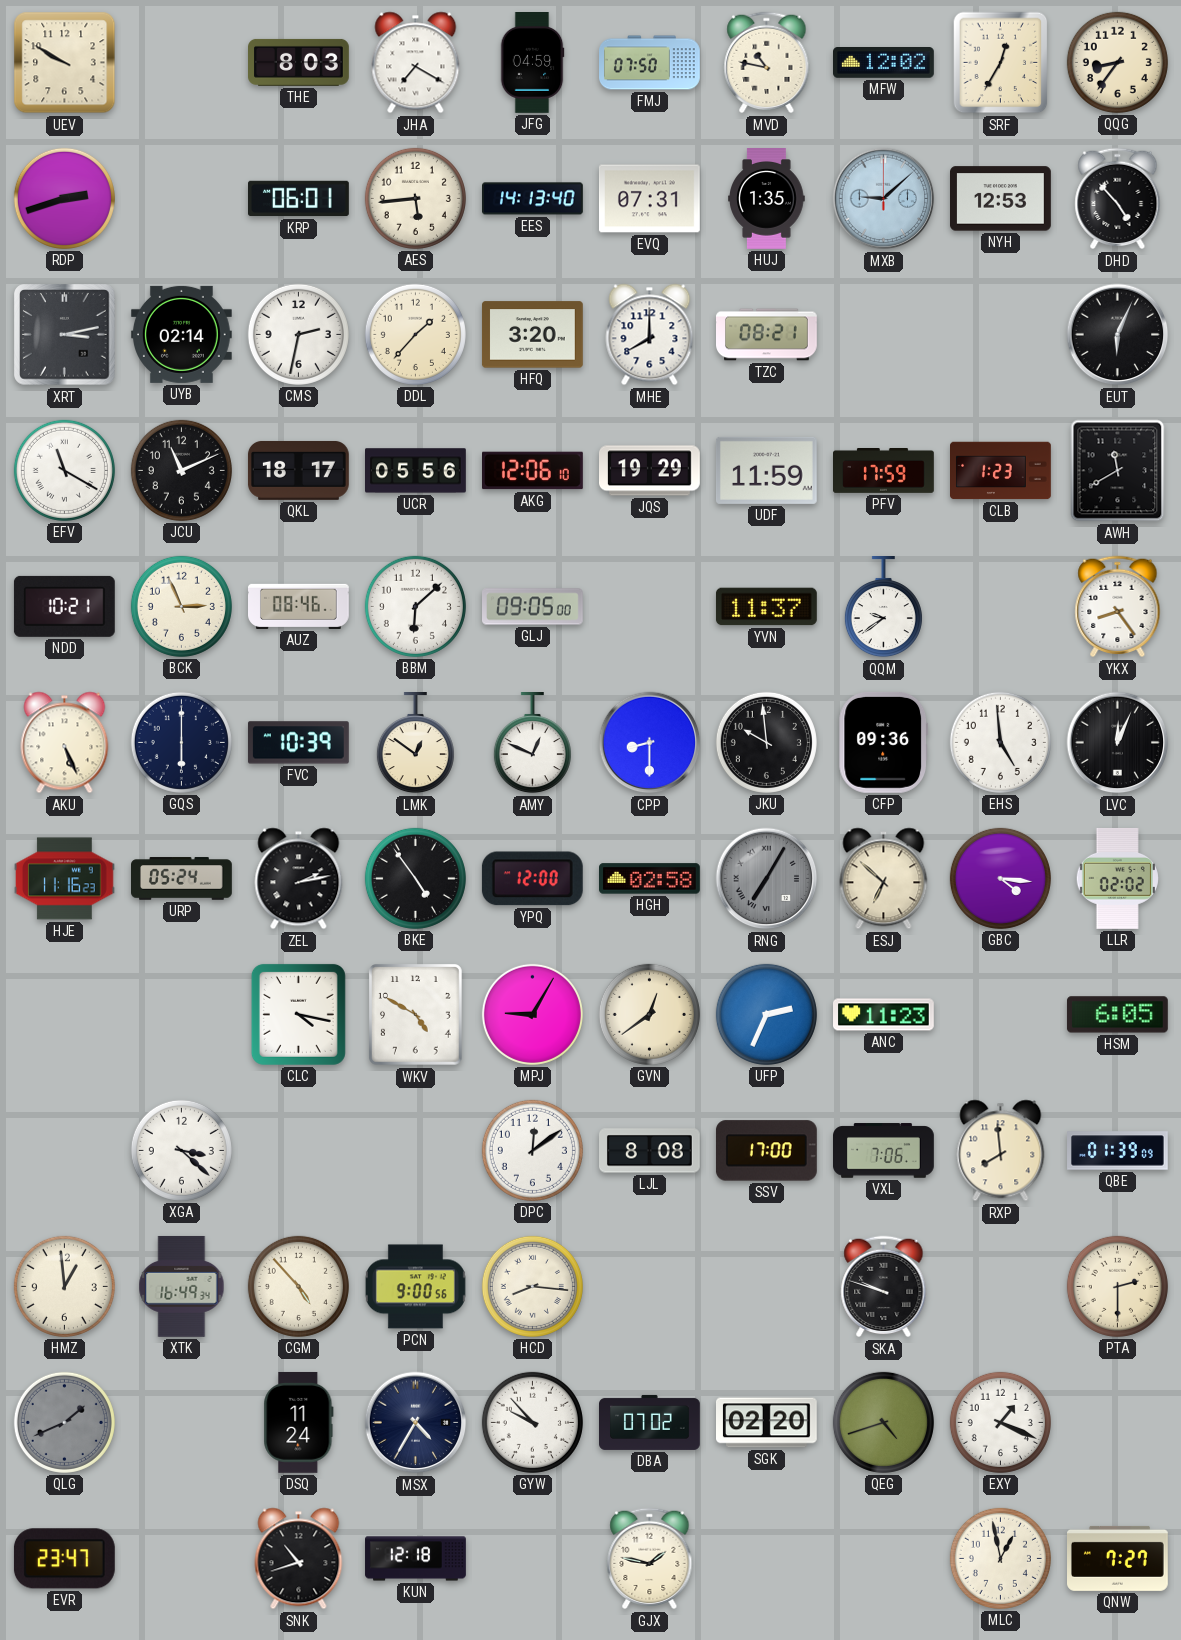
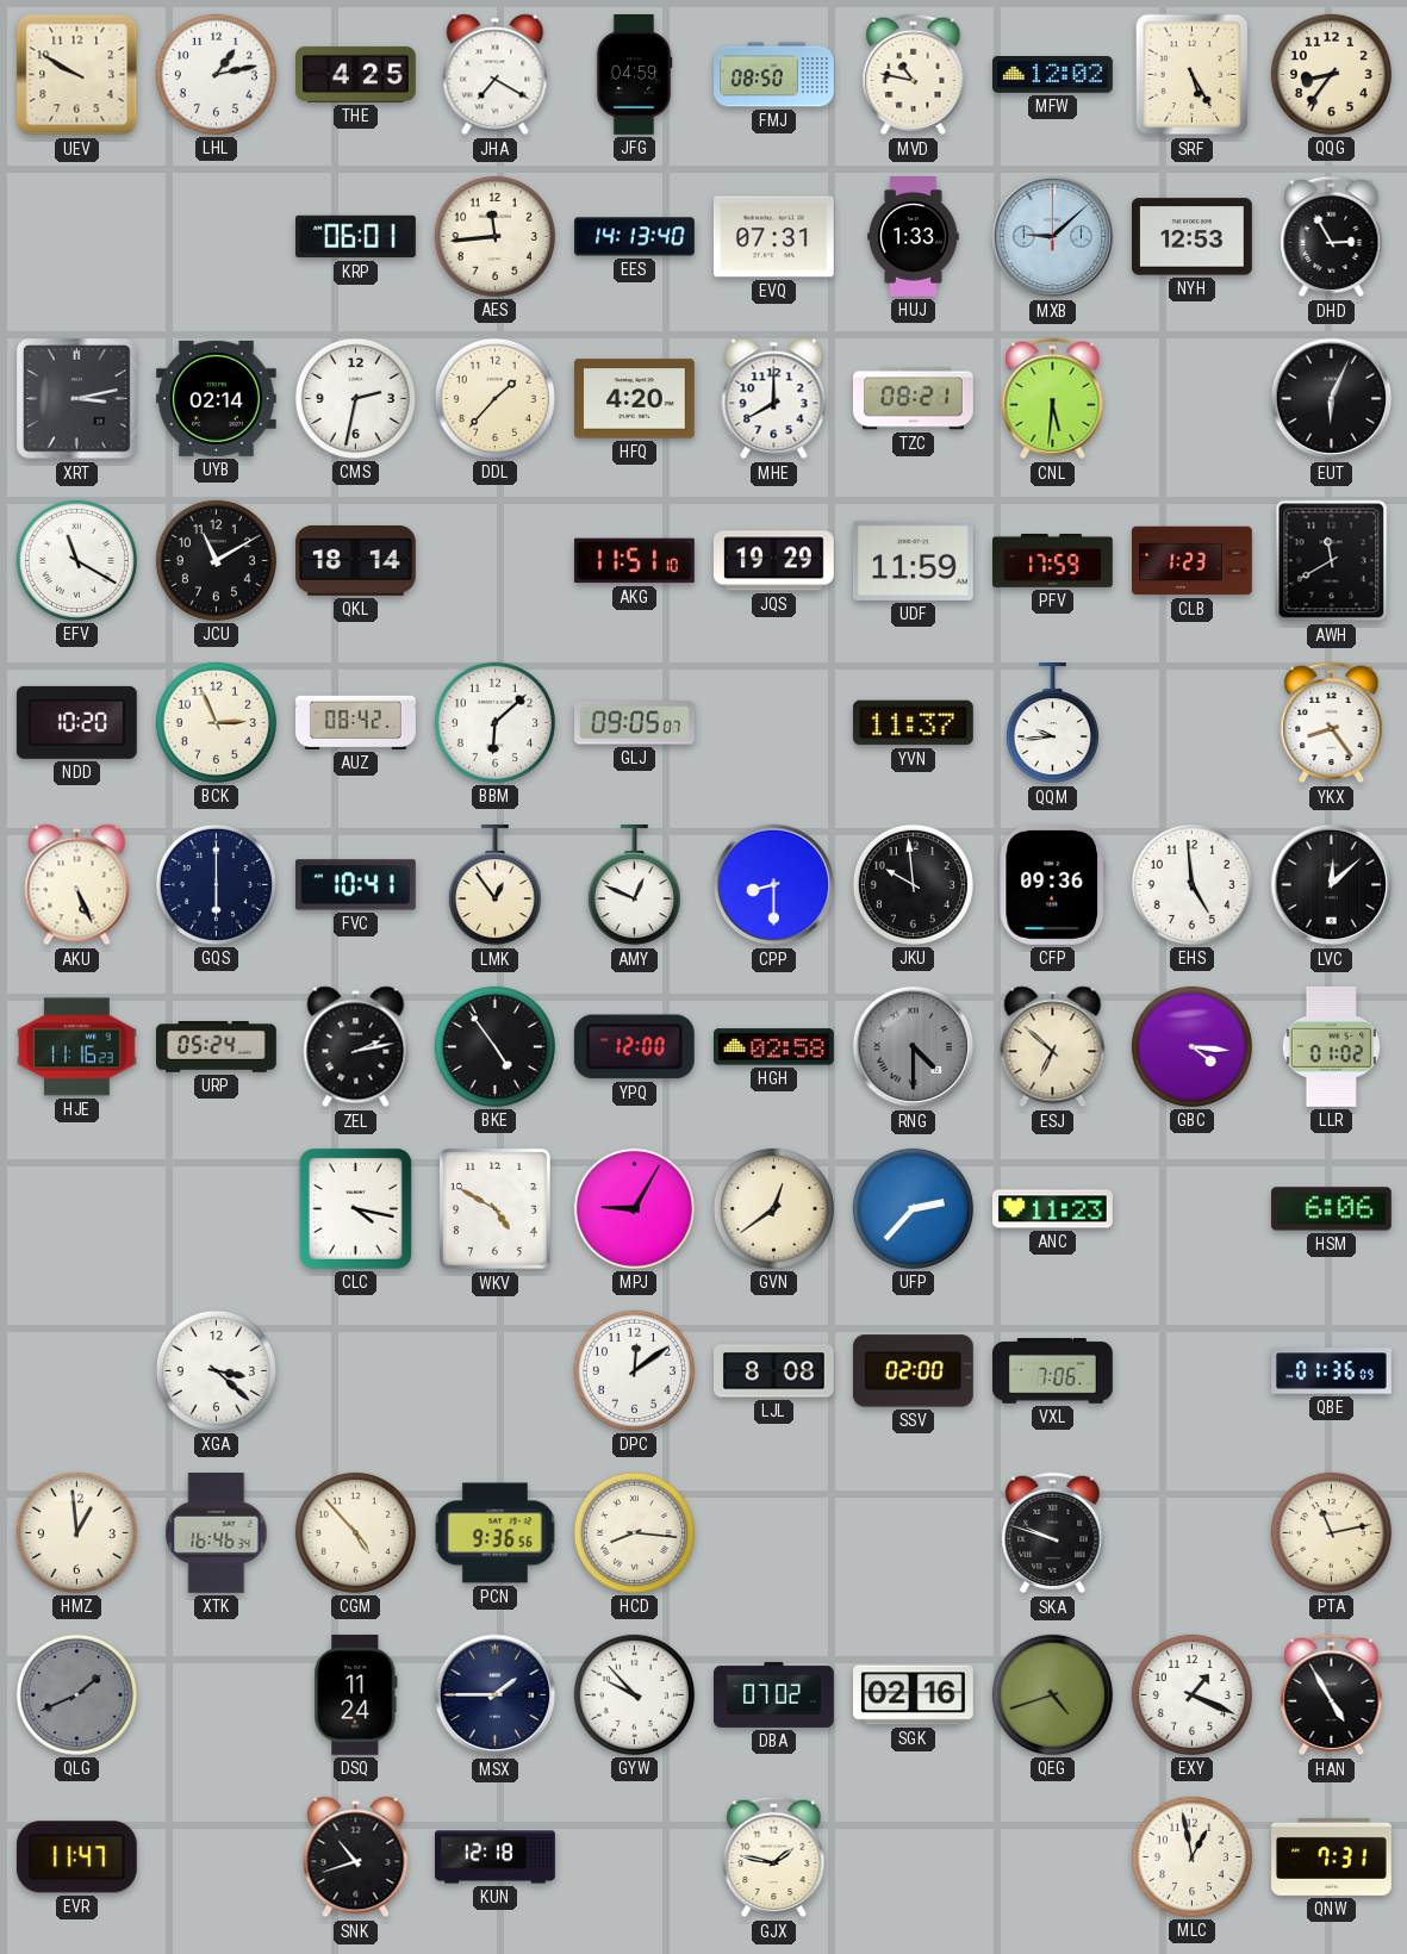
LHL: none -> 1:13 (216, 74)
THE: 8:03 -> 4:25 (356, 74)
FMJ: 07:50 -> 08:50 (774, 75)
SRF: 12:35 -> 5:25 (1193, 75)
RDP: 2:42 -> none (64, 198)
AES: 5:44 -> 11:44 (494, 236)
HUJ: 1:35 -> 1:33 (914, 237)
DHD: 4:53 -> 2:55 (1332, 237)
HFQ: 3:20 -> 4:20 (634, 399)
CNL: none -> 5:31 (1053, 399)
JCU: 11:11 -> 11:10 (216, 560)
QKL: 18:17 -> 18:14 (355, 560)
UCR: 05:56 -> none (416, 471)
AKG: 12:06 -> 11:51 (635, 561)
NDD: 10:21 -> 10:20 (76, 722)
AUZ: 08:46 -> 08:42 (356, 722)
GLJ: 09:05:00 -> 09:05:07 (635, 723)
QQM: 9:39 -> 9:44 (1052, 724)
FVC: 10:39 -> 10:41 (355, 885)
LMK: 12:51 -> 12:54 (494, 886)
LVC: 12:04 -> 12:08 (1332, 885)
RNG: 7:05 -> 4:30 (914, 1047)
LLR: 02:02 -> 01:02 (1331, 1046)
UFP: 2:34 -> 2:37 (913, 1208)
HSM: 6:05 -> 6:06 (1331, 1209)
SSV: 17:00 -> 02:00 (913, 1371)
RXP: 7:59 -> none (1001, 1151)
QBE: 01:39 -> 01:36 (1332, 1371)
XTK: 16:49 -> 16:46 (217, 1532)
PCN: 9:00 -> 9:36 (494, 1533)
PTA: 2:30 -> 11:13 (1331, 1532)
MSX: 4:35 -> 1:45 (496, 1695)
SGK: 02:20 -> 02:16 (914, 1695)
HAN: none -> 4:55 (1332, 1695)
EVR: 23:47 -> 11:47 (76, 1857)
QNW: 7:27 -> 7:31 (1332, 1856)
